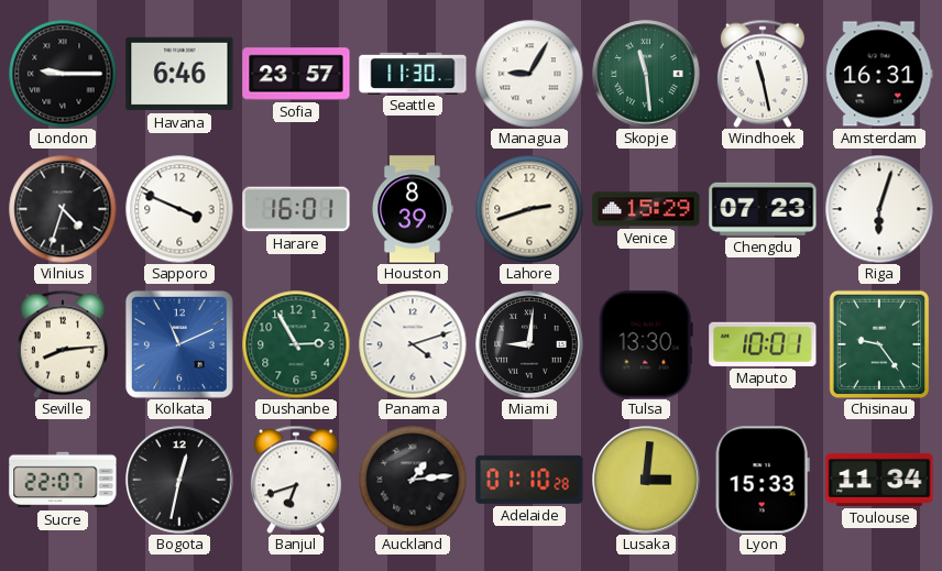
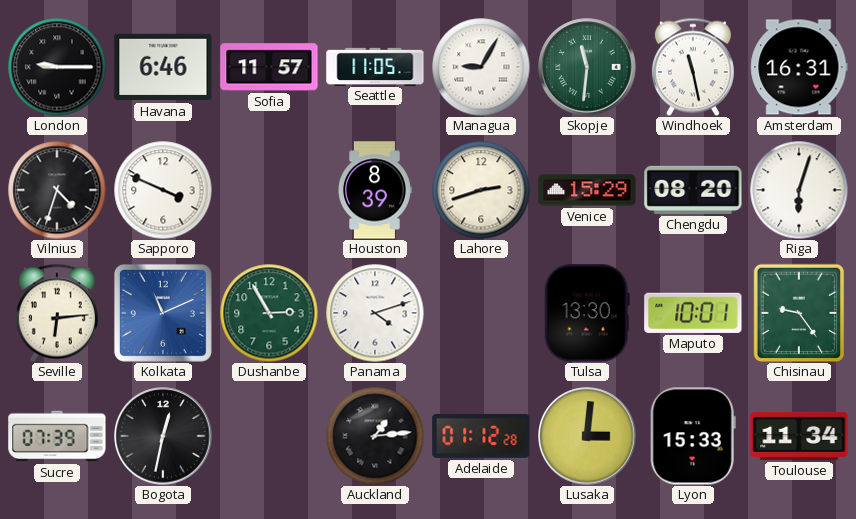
Sofia: 23:57 -> 11:57 (269, 67)
Seattle: 11:30 -> 11:05 (375, 66)
Skopje: 11:29 -> 11:31 (587, 67)
Harare: 16:01 -> none (296, 209)
Chengdu: 07:23 -> 08:20 (693, 190)
Seville: 8:14 -> 6:14 (57, 313)
Miami: 9:01 -> none (529, 344)
Sucre: 22:07 -> 07:39 (57, 436)
Banjul: 6:42 -> none (296, 480)
Adelaide: 01:10 -> 01:12 (481, 436)
